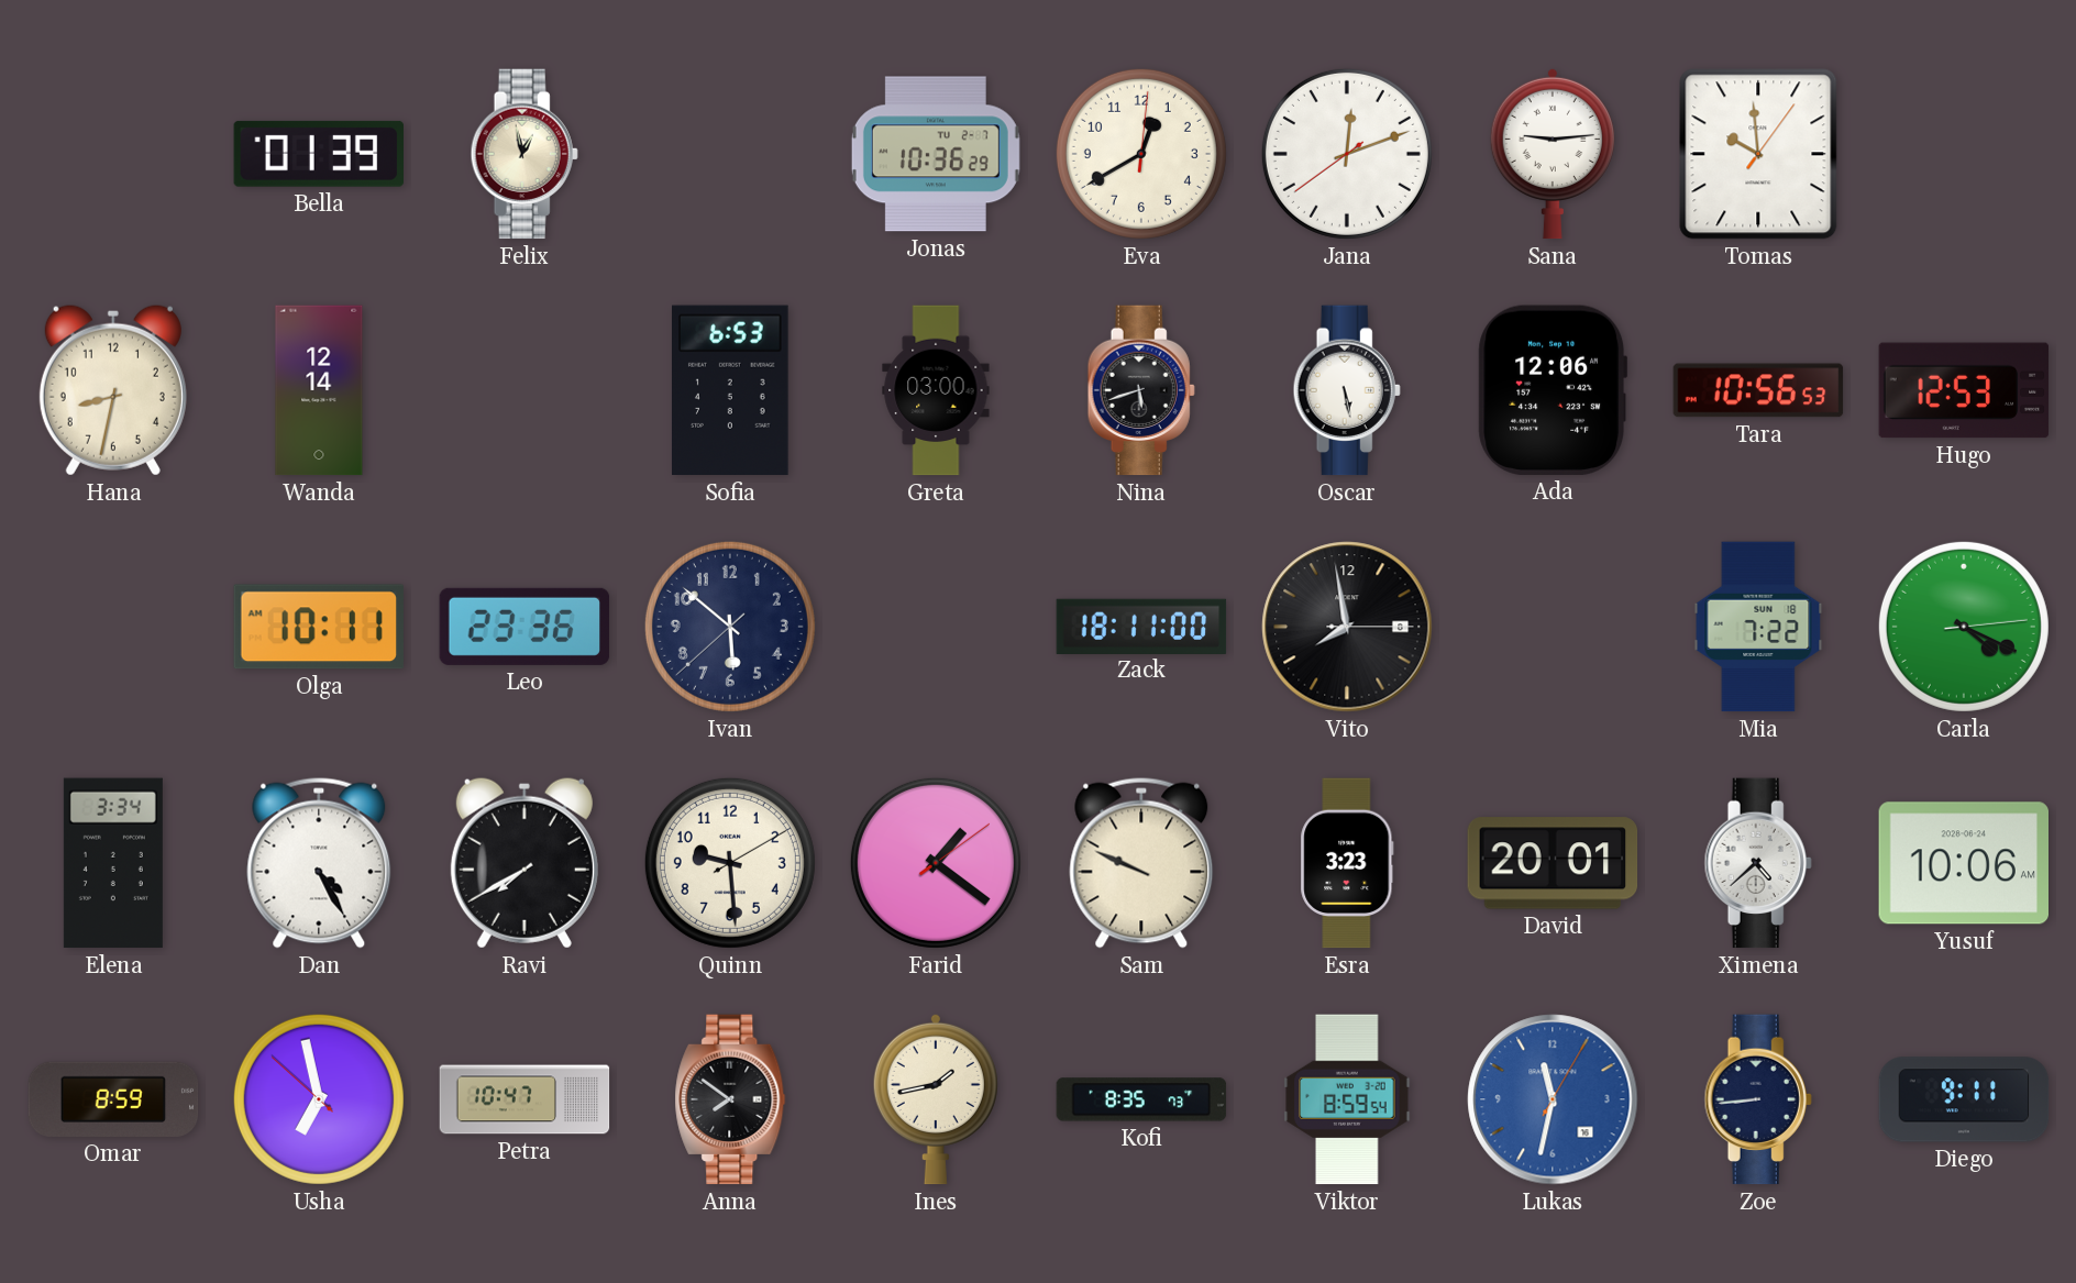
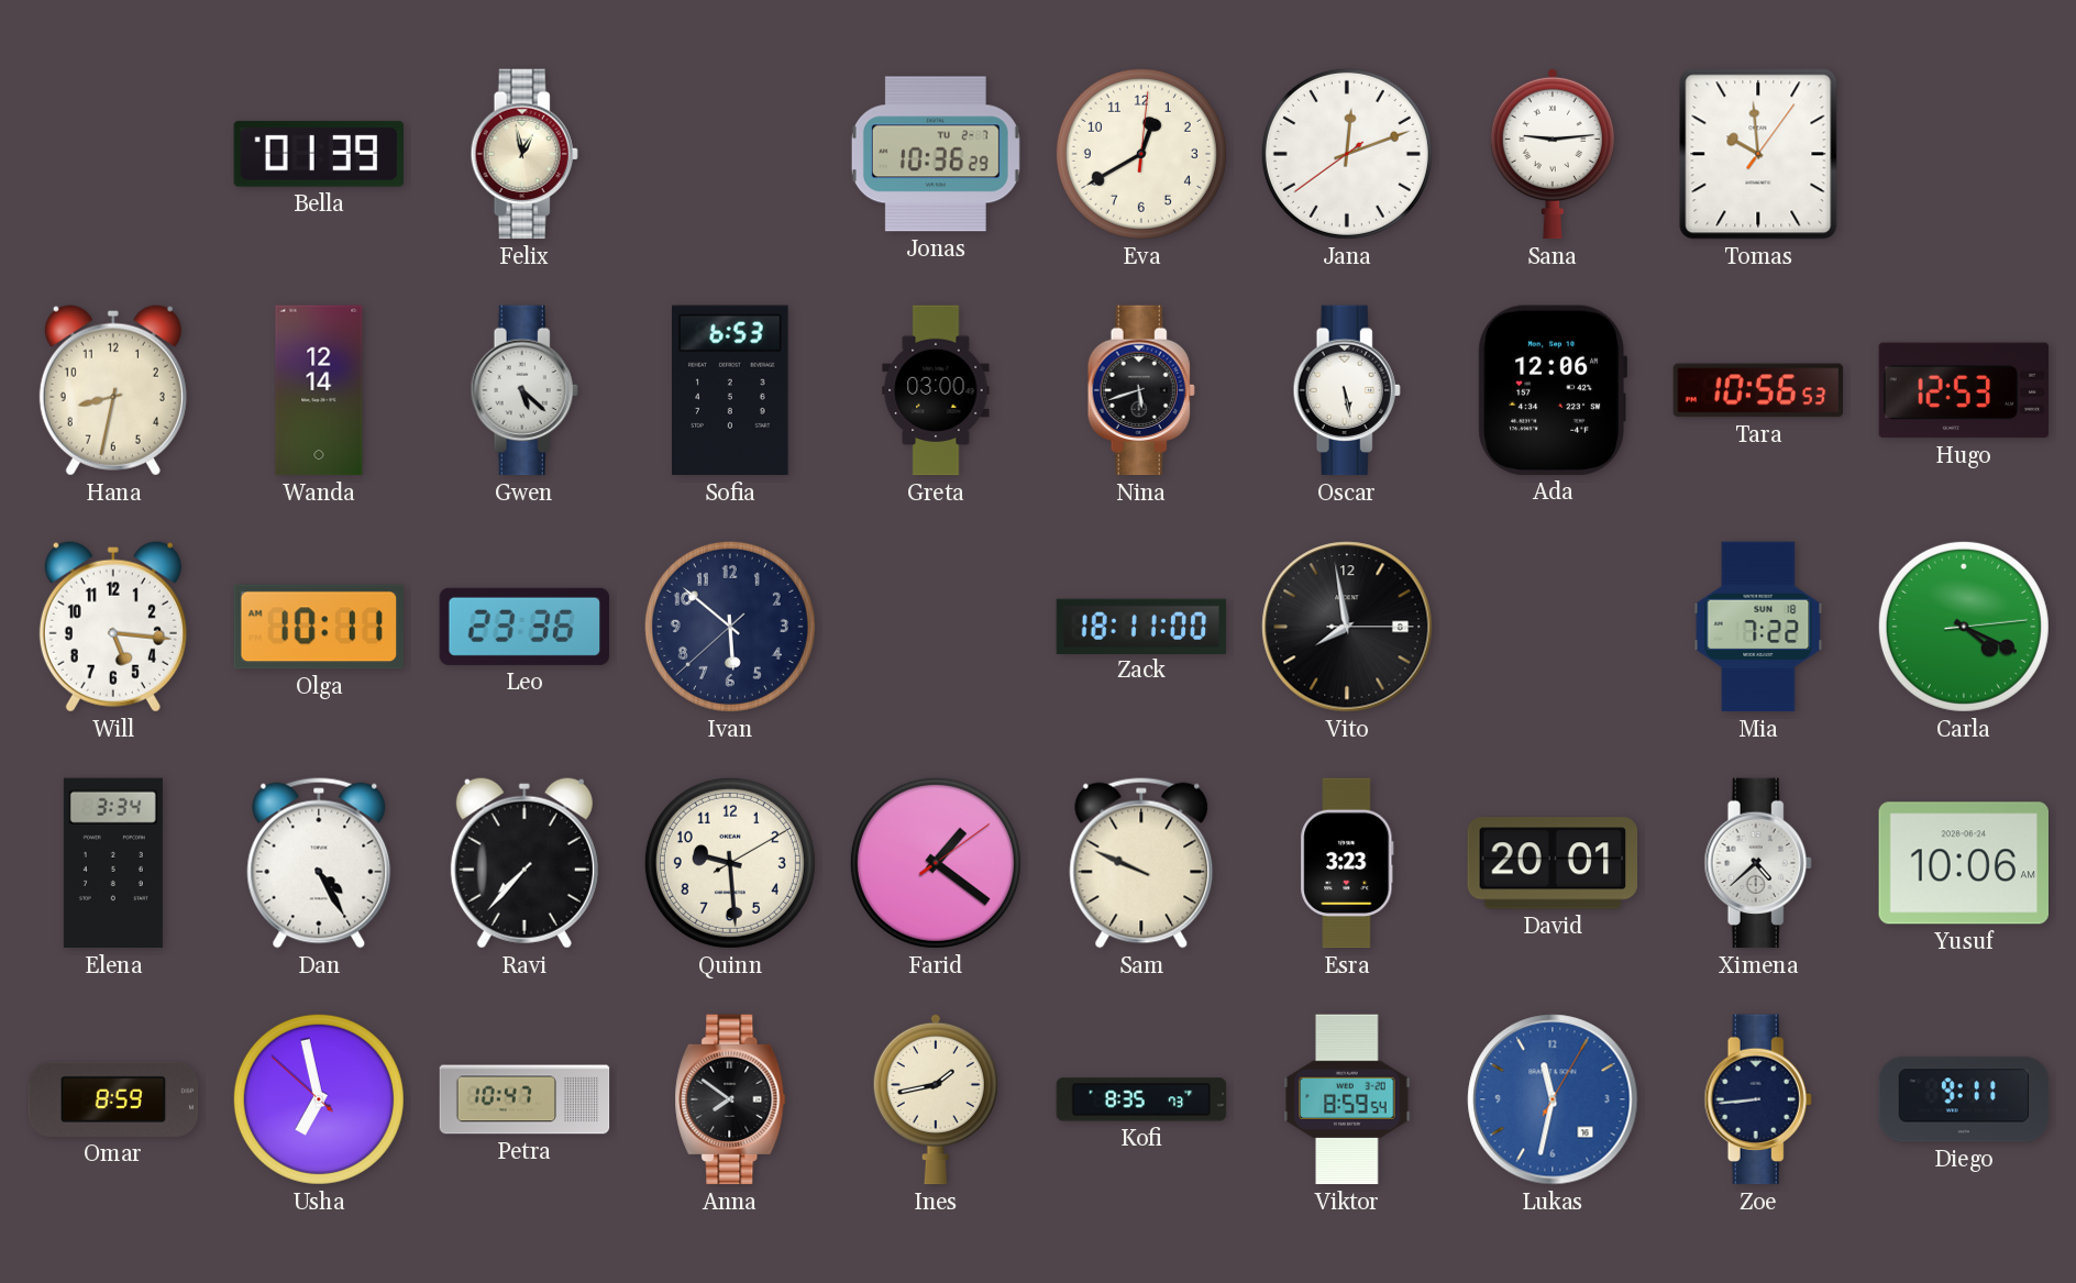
Gwen: none -> 5:22 (524, 390)
Will: none -> 5:16 (113, 627)
Ravi: 7:40 -> 7:37 (524, 863)
